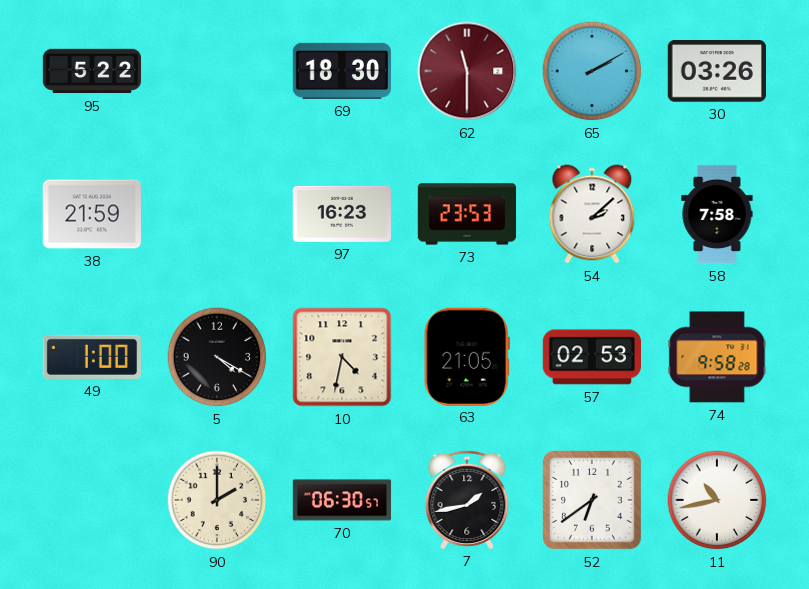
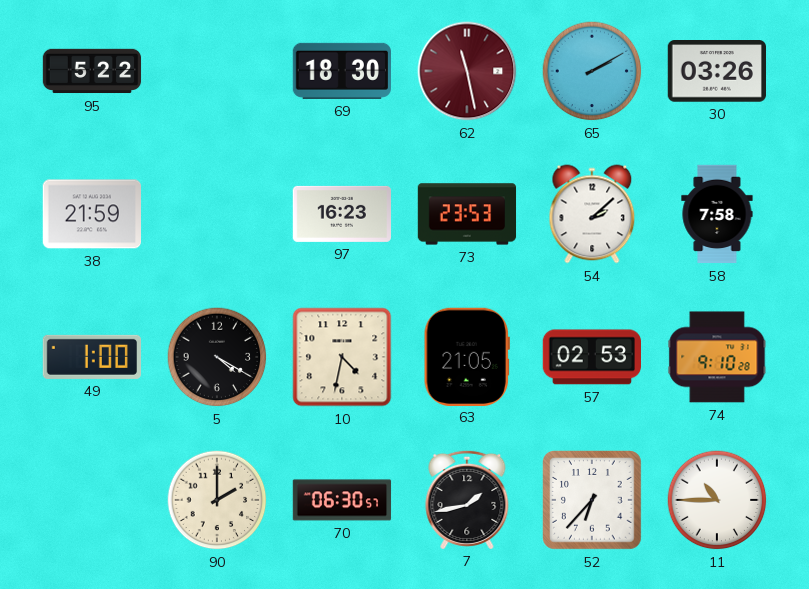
62: 11:30 -> 11:28 (467, 71)
74: 9:58 -> 9:10 (717, 357)
52: 6:39 -> 6:37 (593, 501)
11: 10:43 -> 10:45 (717, 500)
